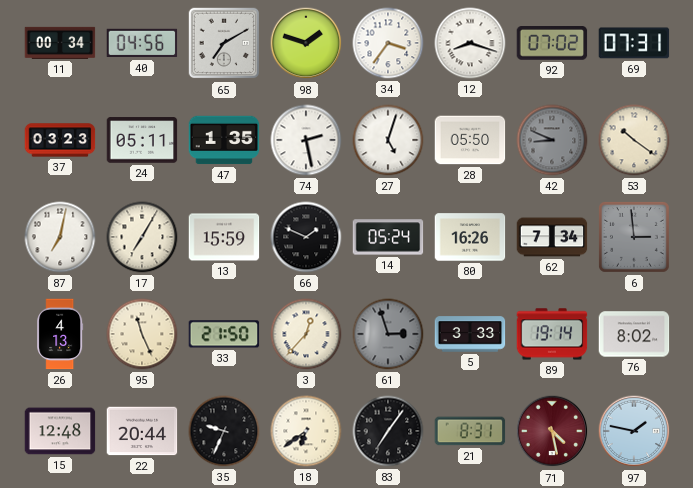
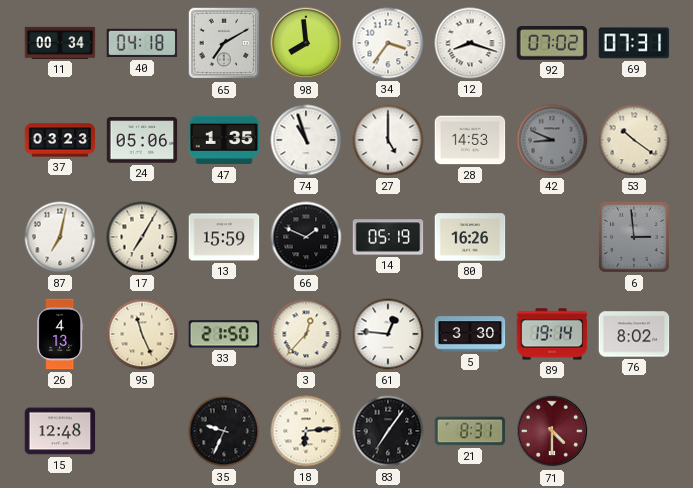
40: 04:56 -> 04:18 (142, 43)
98: 1:48 -> 7:59 (306, 43)
24: 05:11 -> 05:06 (142, 140)
74: 2:28 -> 10:57 (306, 140)
27: 5:03 -> 5:00 (388, 140)
28: 05:50 -> 14:53 (470, 140)
14: 05:24 -> 05:19 (388, 237)
62: 7:34 -> none (552, 237)
61: 2:57 -> 12:46 (388, 334)
61 dial: grey -> white (388, 334)
5: 3:33 -> 3:30 (470, 334)
22: 20:44 -> none (142, 431)
18: 6:39 -> 6:14 (306, 431)
71: 4:28 -> 4:30 (552, 431)
97: 1:47 -> none (634, 431)
